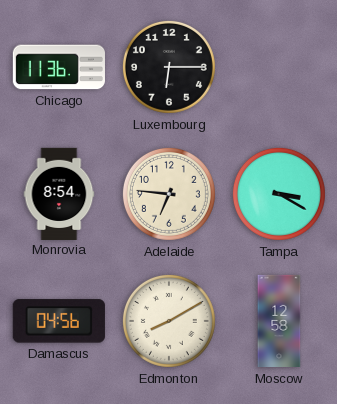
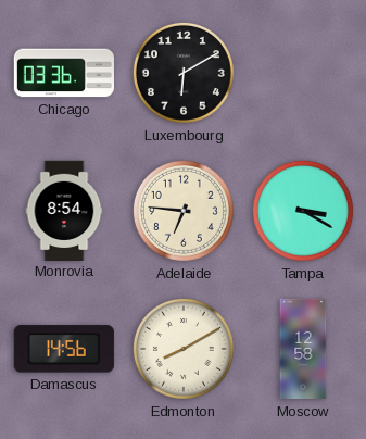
Chicago: 11:36 -> 03:36 (64, 73)
Luxembourg: 6:15 -> 6:10 (184, 73)
Damascus: 04:56 -> 14:56 (64, 349)
